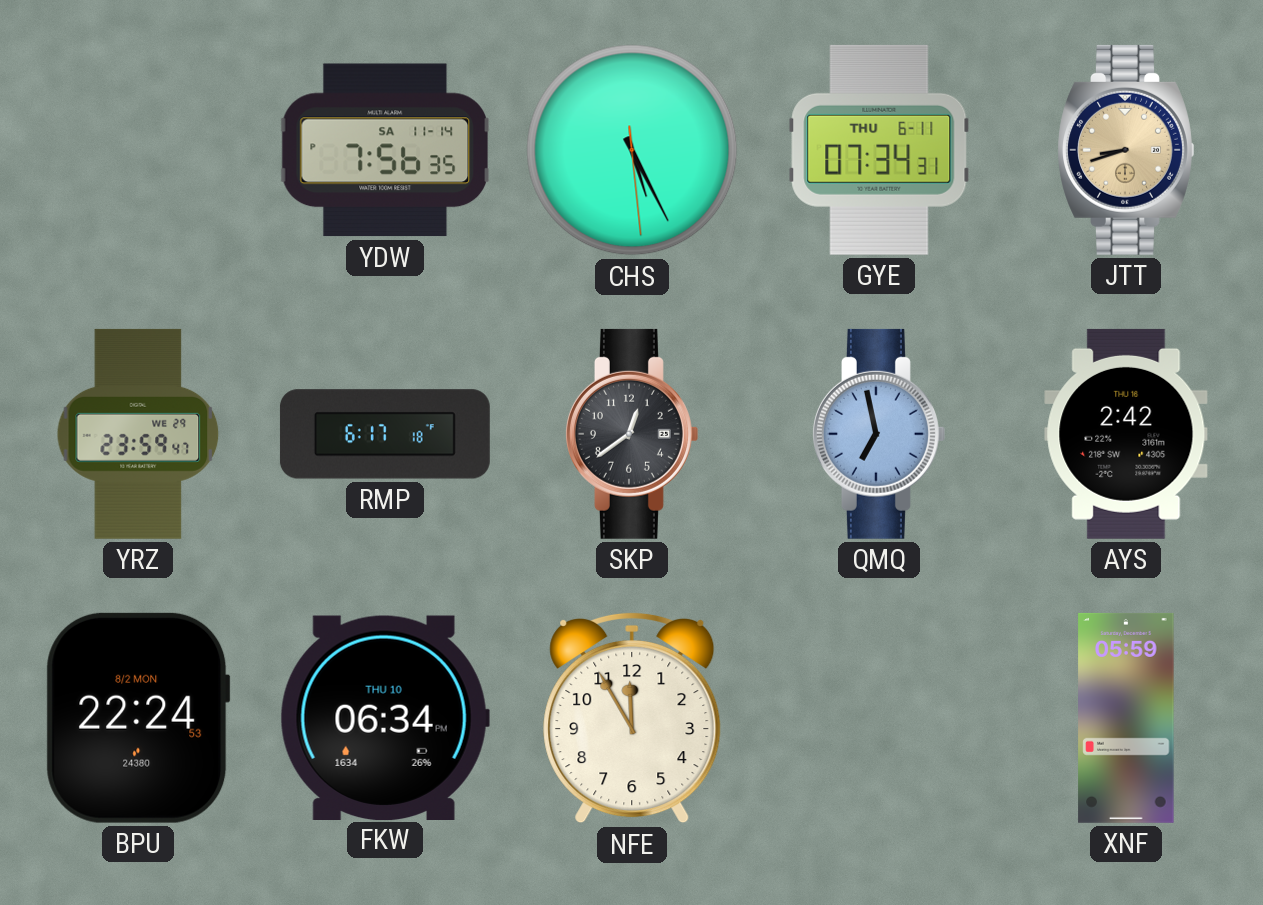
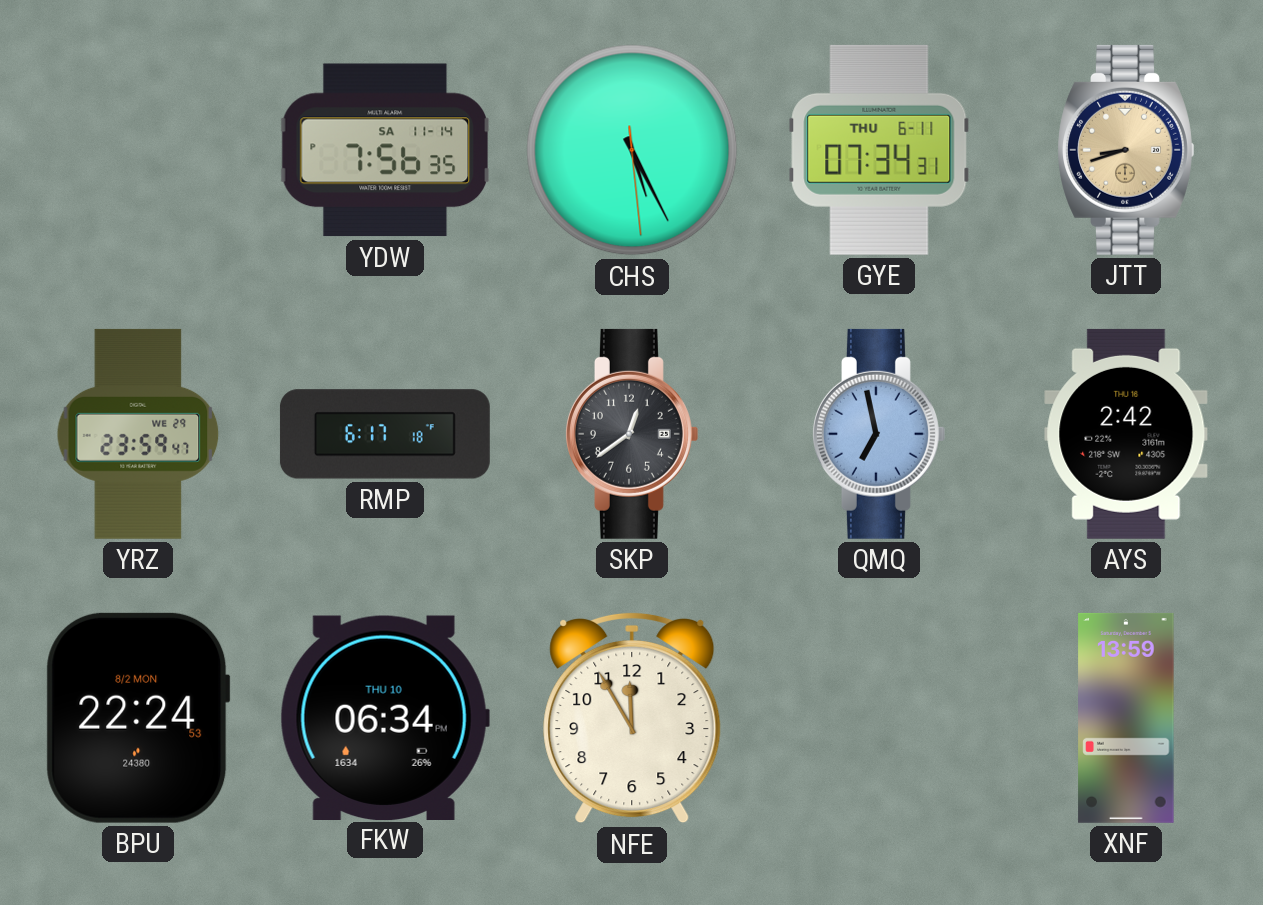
XNF: 05:59 -> 13:59 (1126, 718)
